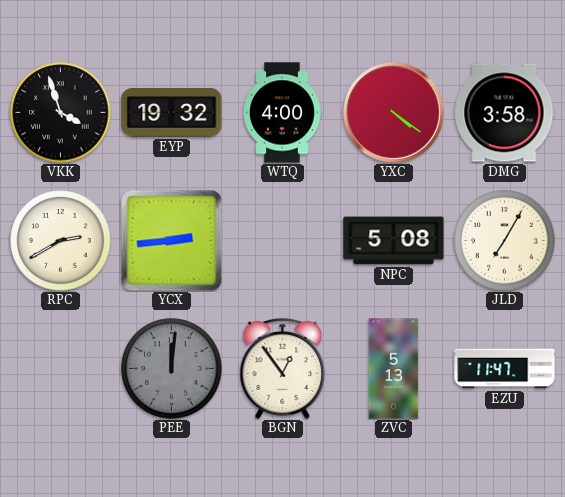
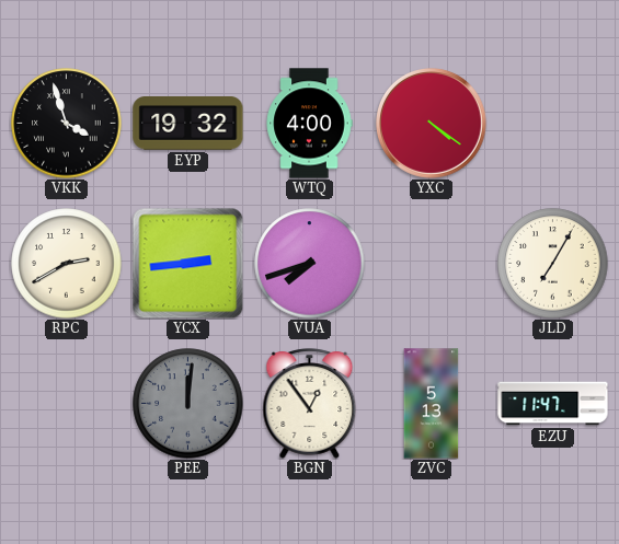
DMG: 3:58 -> none (505, 113)
VUA: none -> 7:42 (310, 264)
NPC: 5:08 -> none (394, 241)
